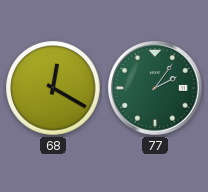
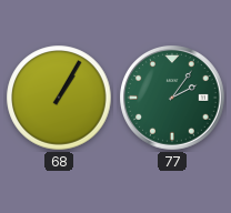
68: 12:20 -> 1:05 (59, 98)
